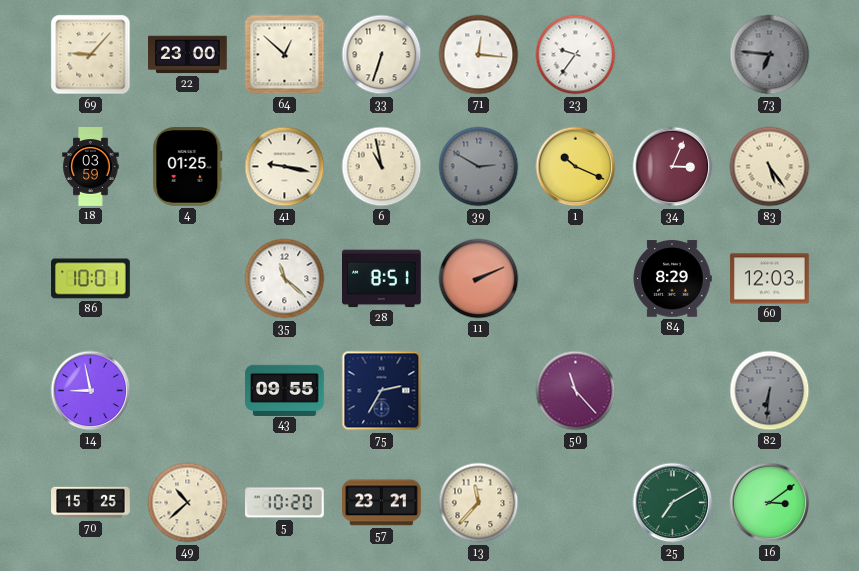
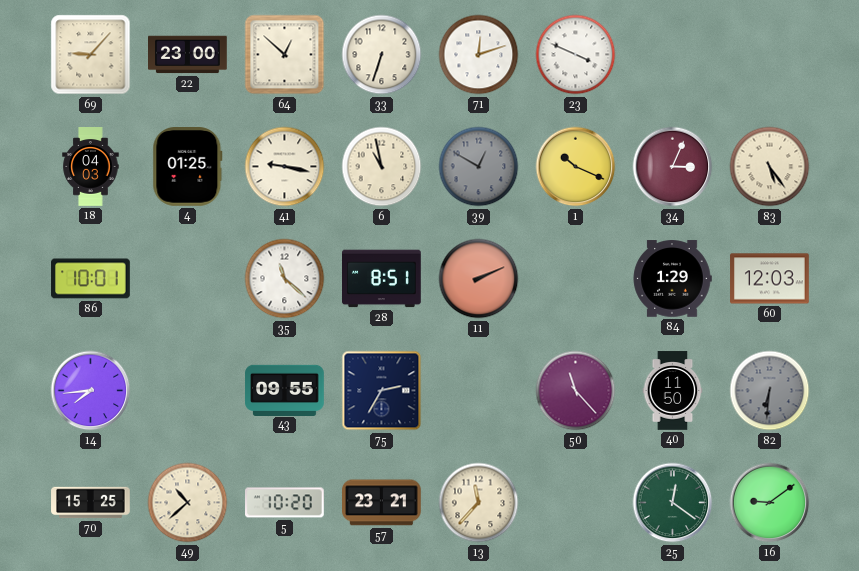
71: 12:16 -> 12:12 (479, 55)
23: 9:36 -> 3:49 (576, 55)
73: 6:46 -> none (770, 55)
18: 03:59 -> 04:03 (91, 167)
39: 2:50 -> 12:50 (479, 167)
84: 8:29 -> 1:29 (672, 279)
14: 8:58 -> 7:44 (91, 391)
40: none -> 11:50 (673, 391)
25: 7:10 -> 12:21 (673, 503)
16: 3:09 -> 9:09 (770, 503)
